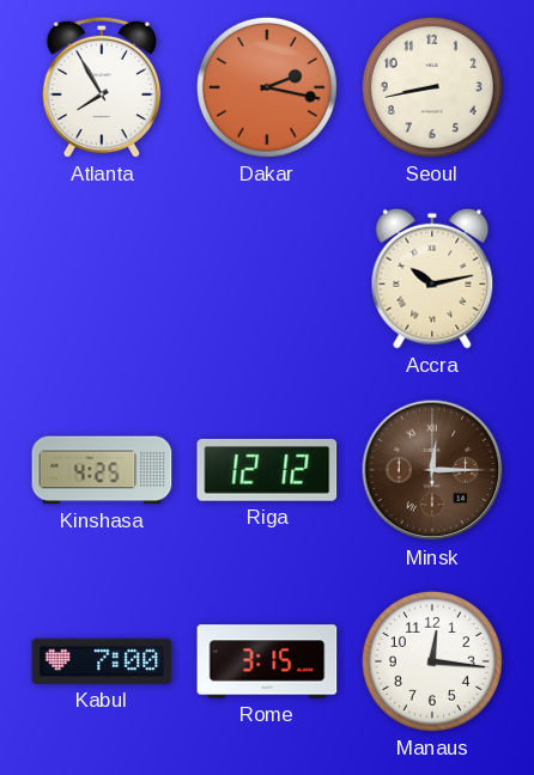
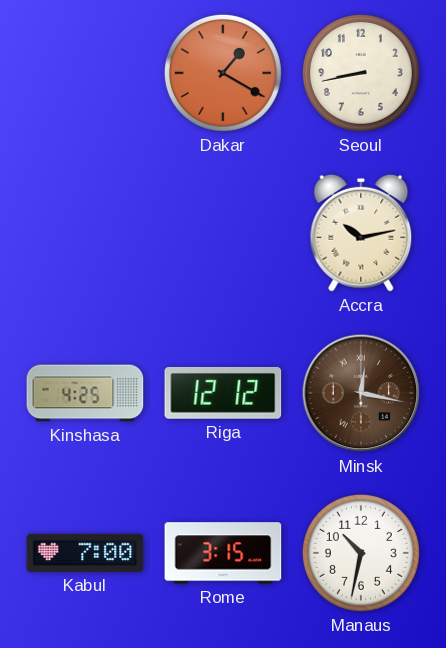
Atlanta: 7:55 -> none (102, 87)
Dakar: 2:17 -> 1:20 (223, 73)
Minsk: 12:15 -> 12:17 (361, 393)
Manaus: 12:16 -> 10:32 (361, 553)
